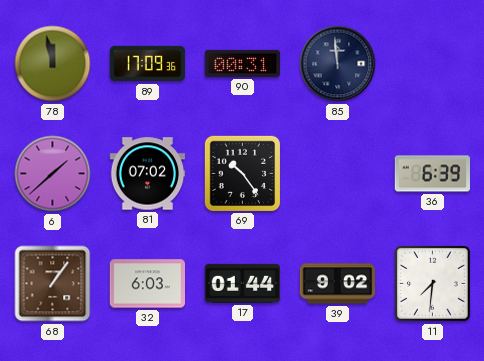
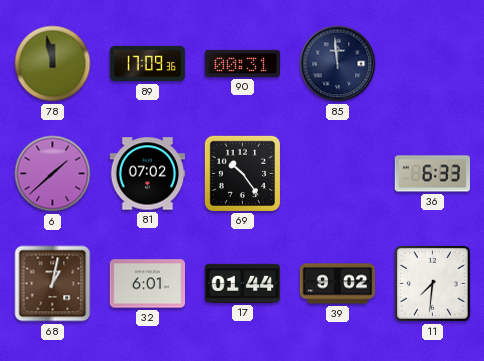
36: 6:39 -> 6:33 (432, 174)
68: 1:06 -> 1:02 (53, 284)
32: 6:03 -> 6:01 (148, 284)
